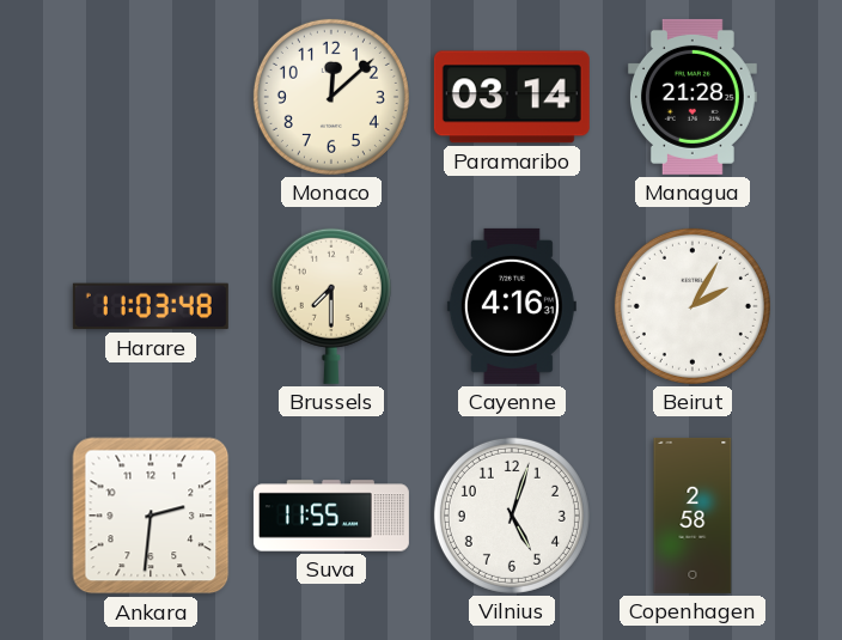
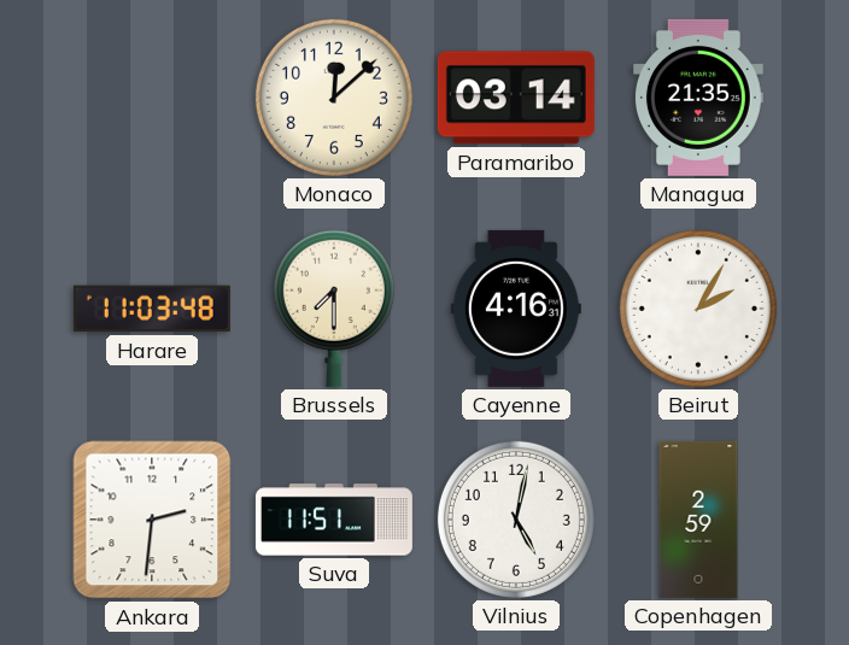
Managua: 21:28 -> 21:35 (698, 98)
Suva: 11:55 -> 11:51 (334, 520)
Vilnius: 5:03 -> 5:02 (516, 520)
Copenhagen: 2:58 -> 2:59 (698, 520)
